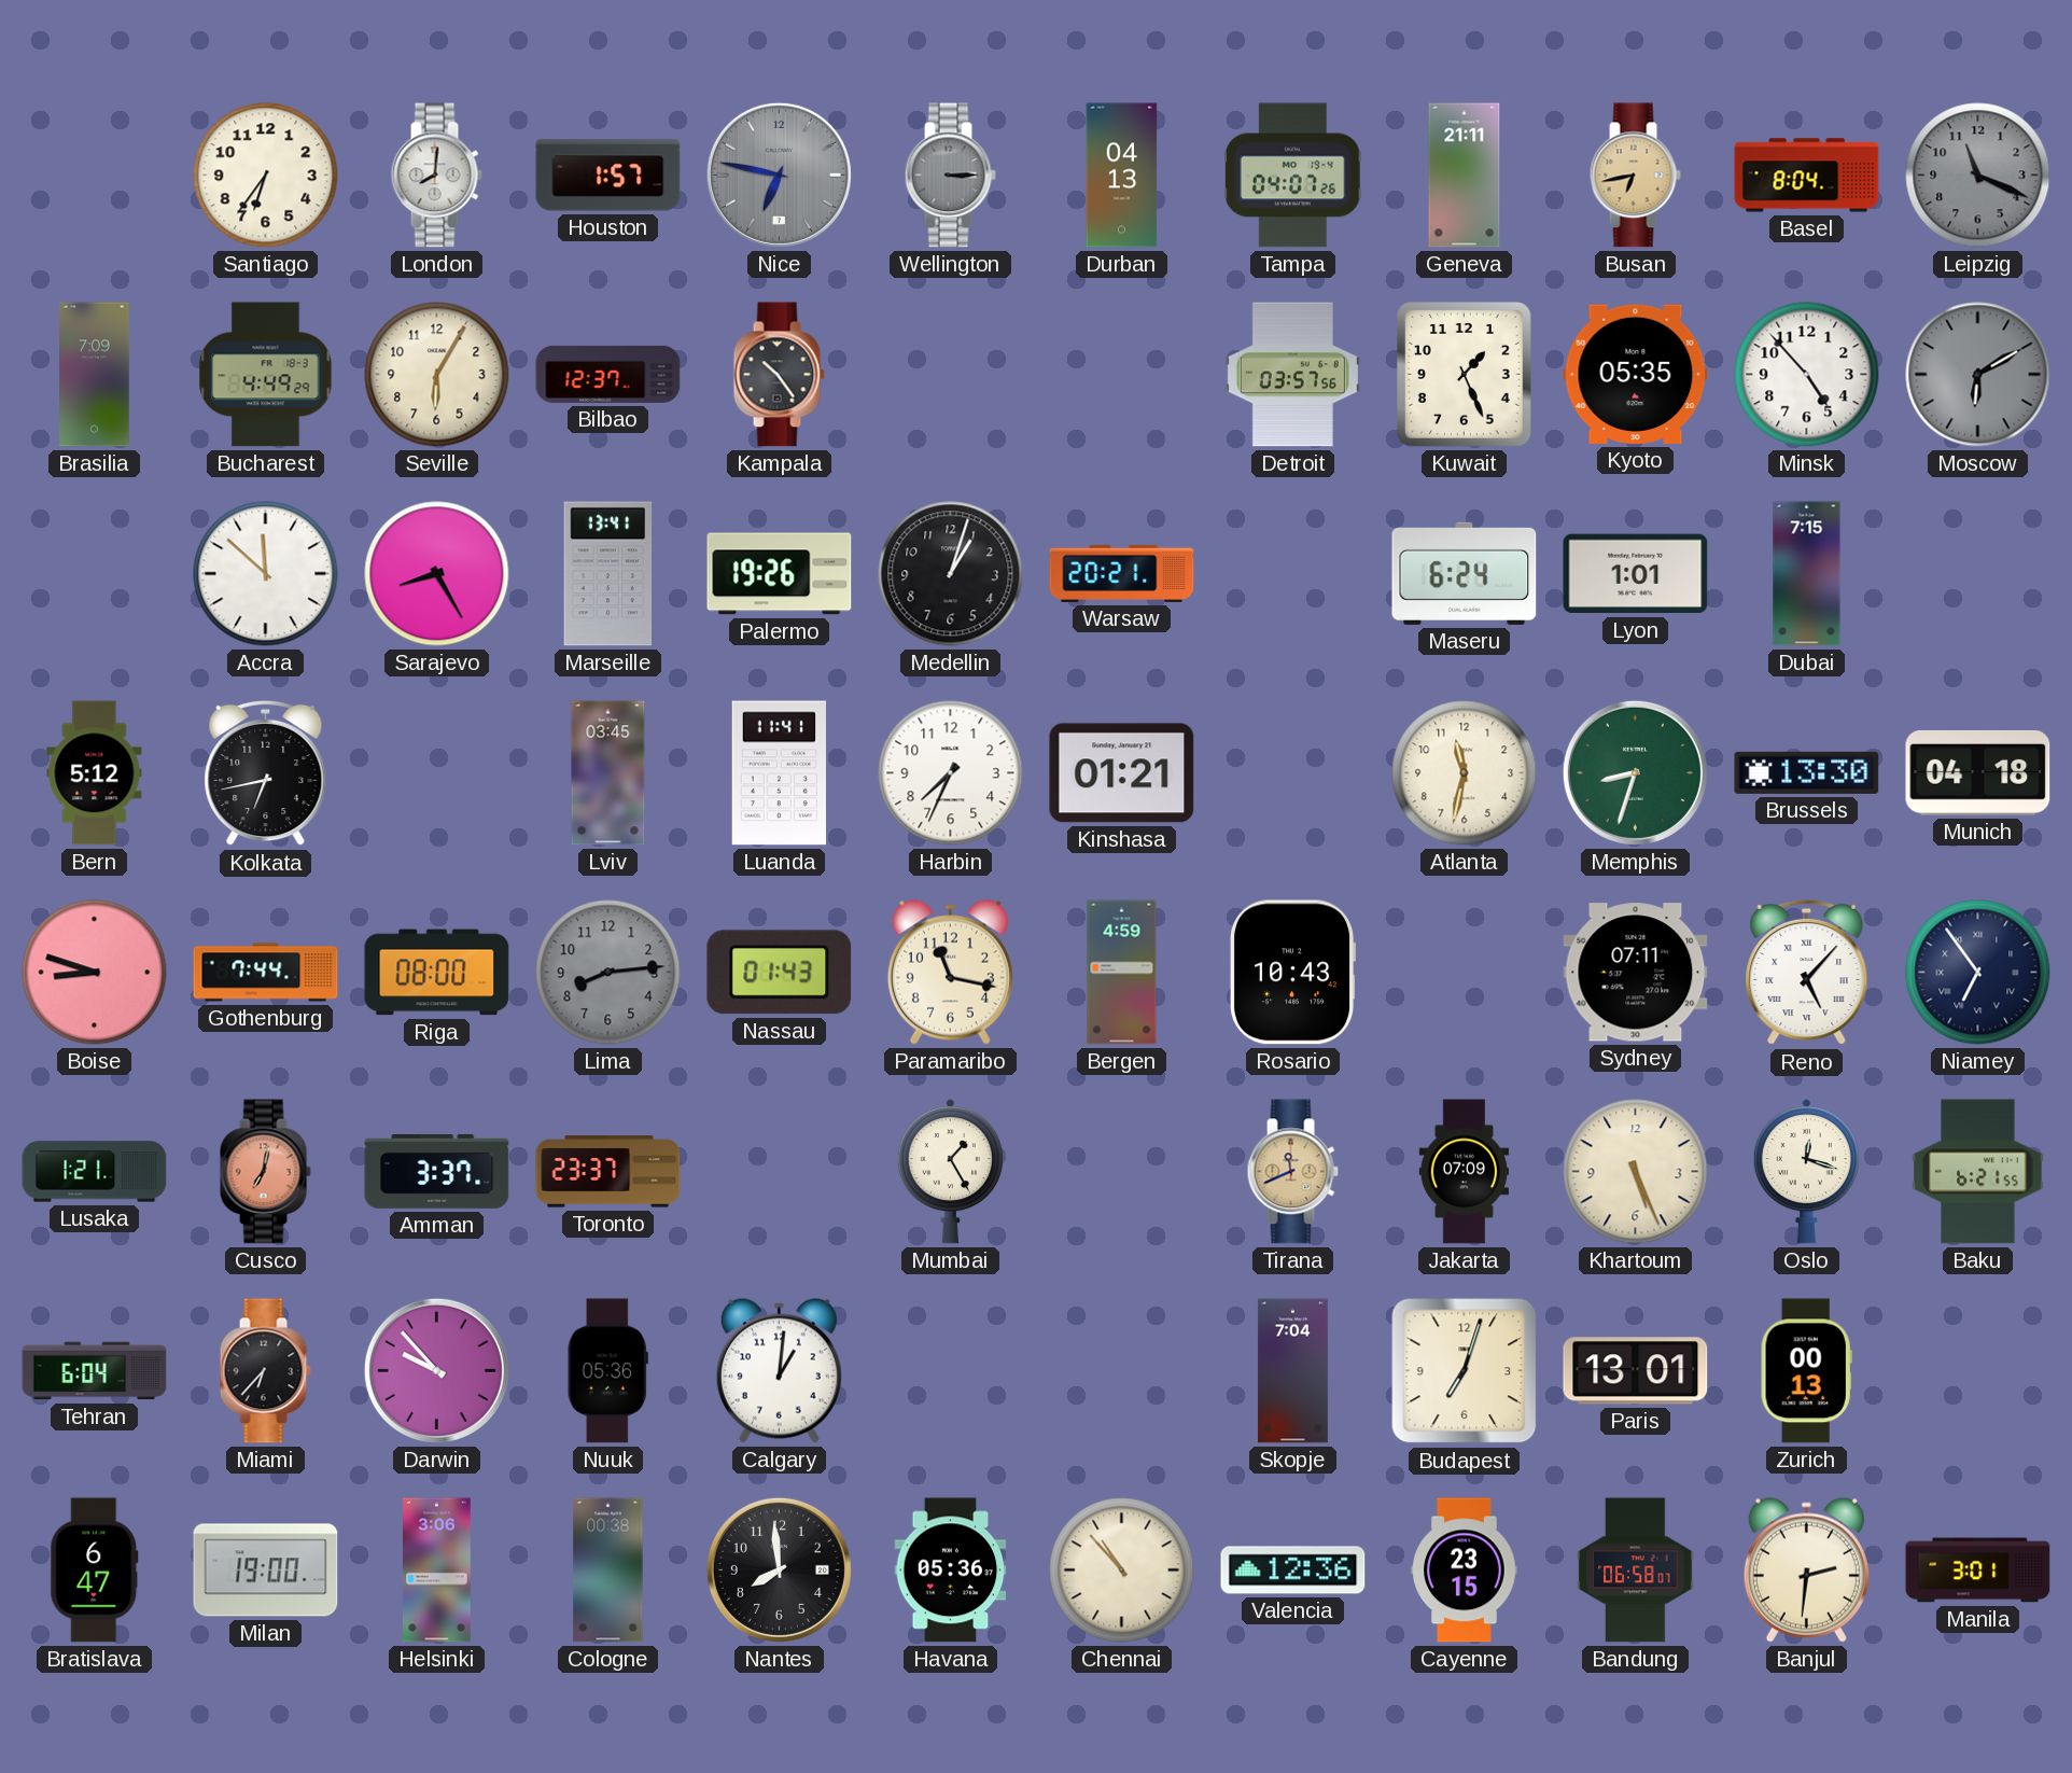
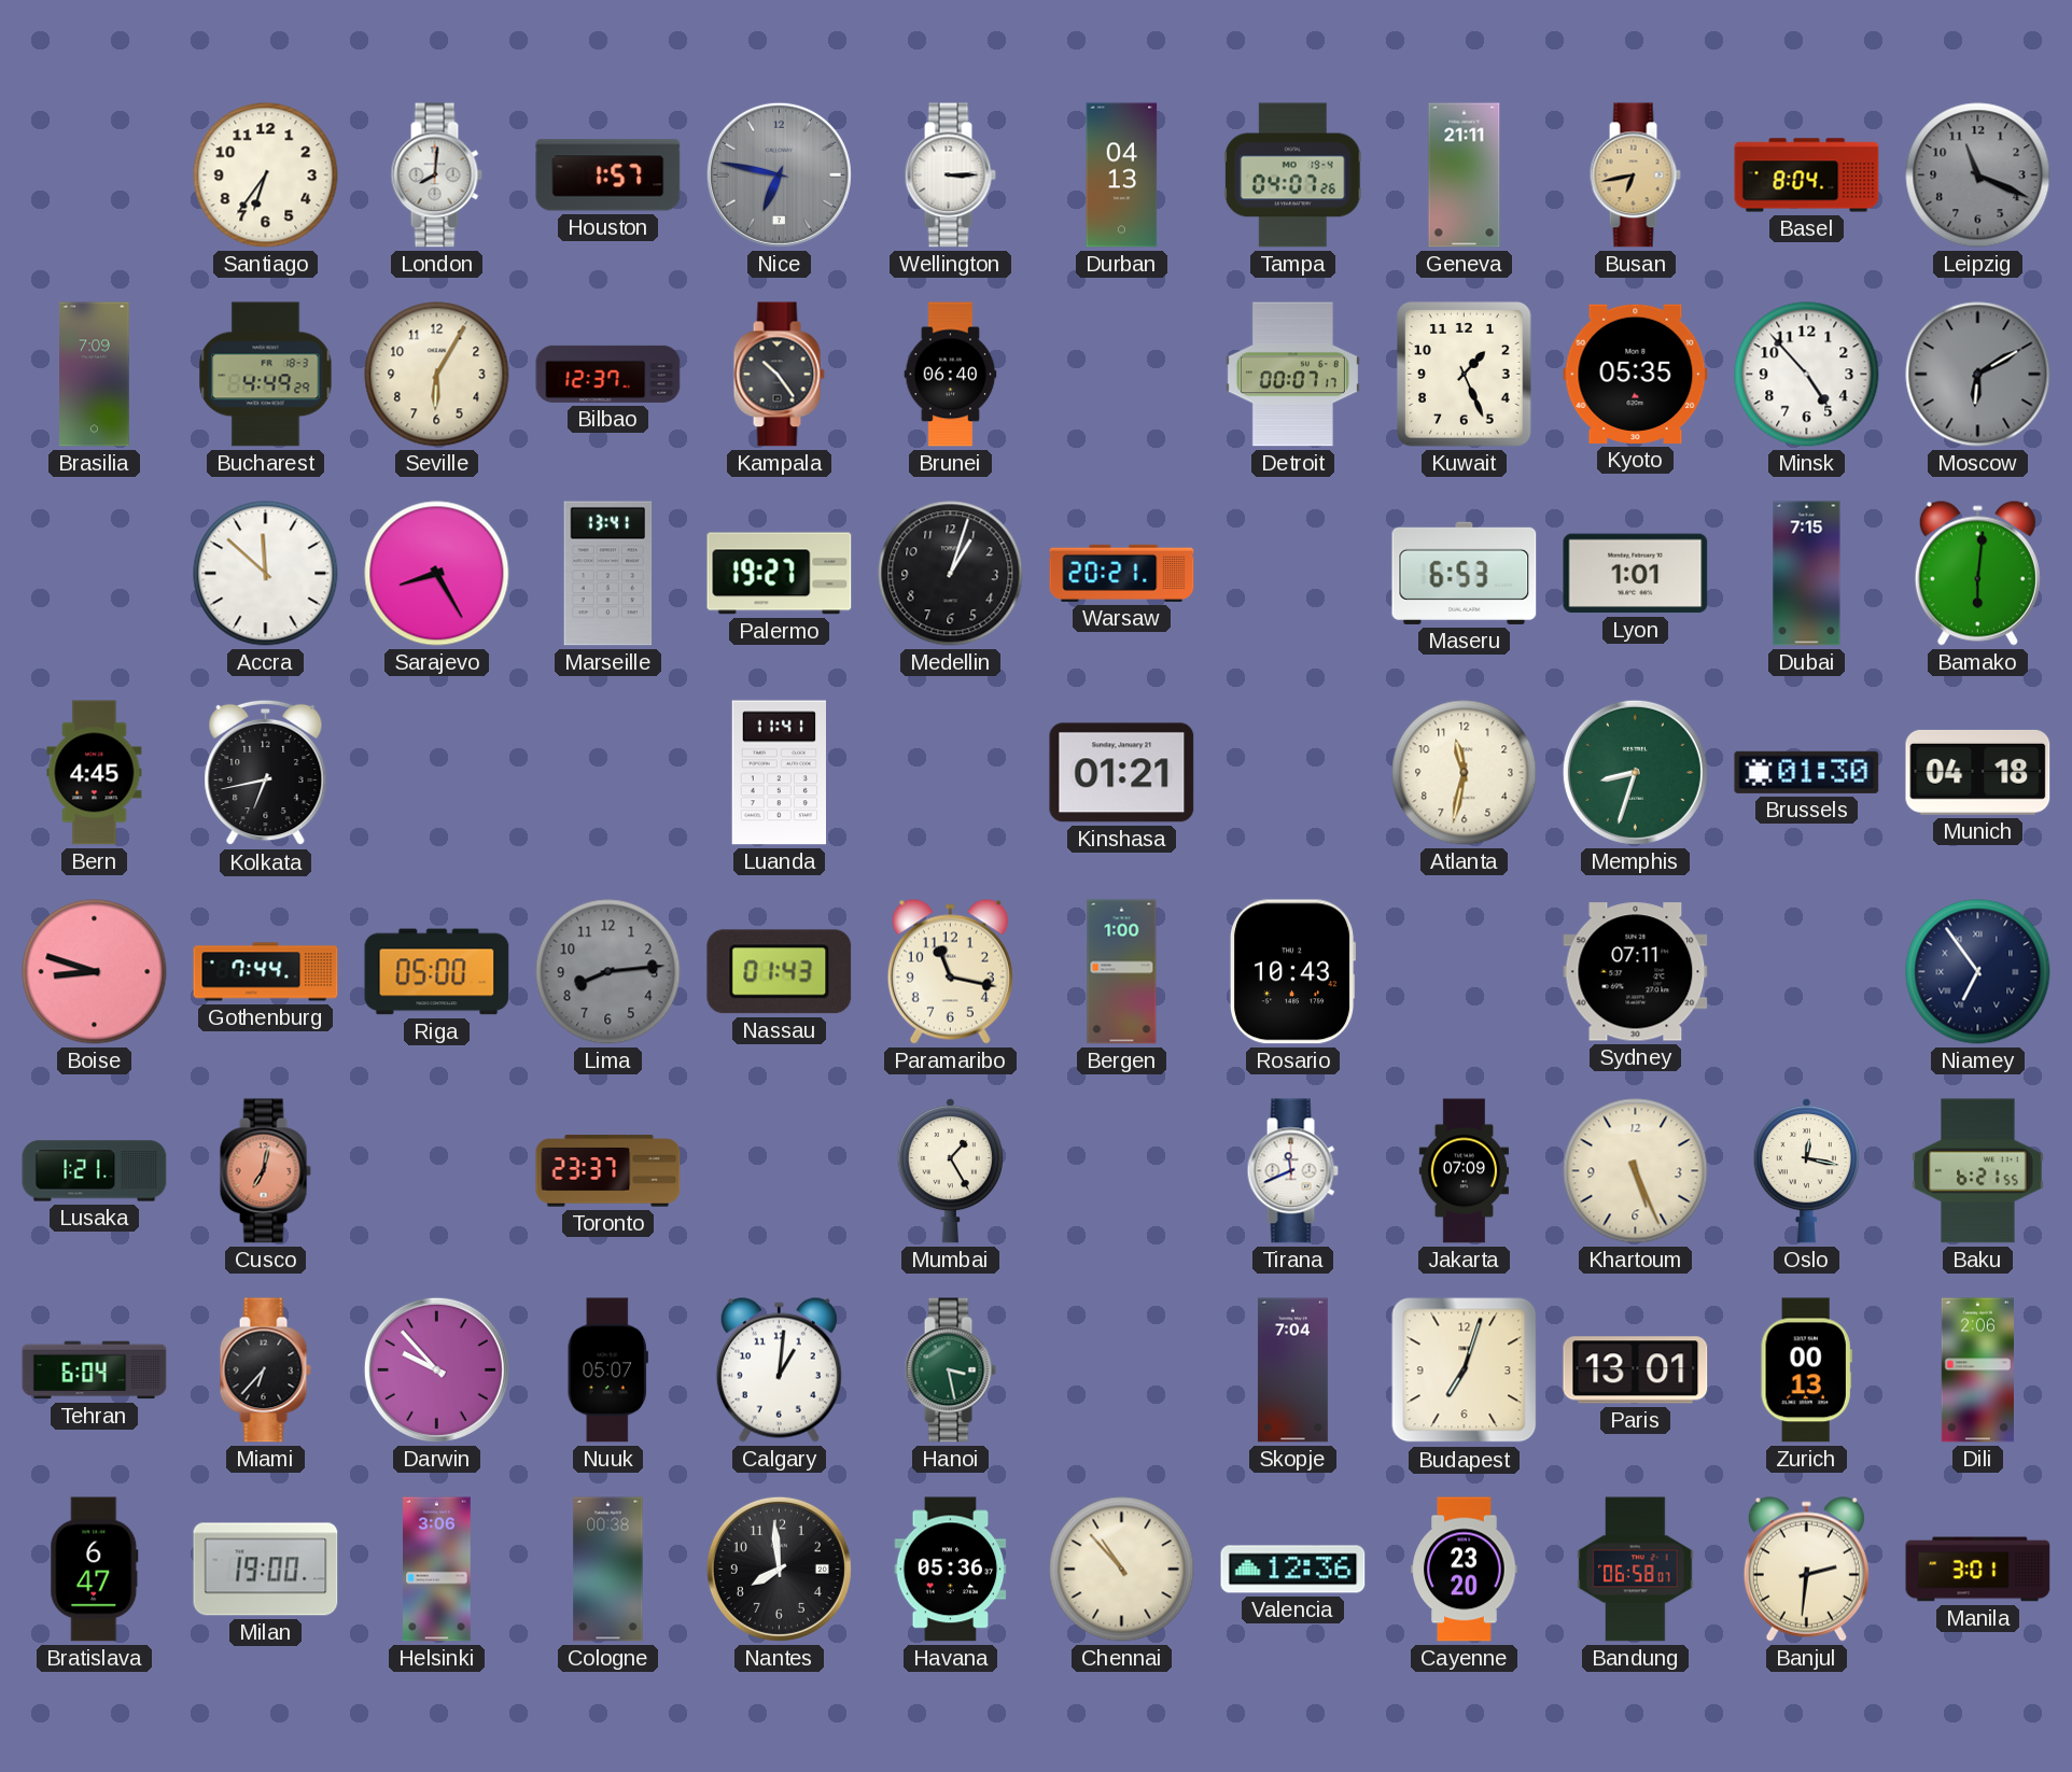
Wellington dial: grey -> white (950, 175)
Brunei: none -> 06:40 (951, 375)
Detroit: 03:57 -> 00:07 (1292, 375)
Palermo: 19:26 -> 19:27 (780, 574)
Maseru: 6:24 -> 6:53 (1465, 573)
Bamako: none -> 6:01 (1977, 573)
Bern: 5:12 -> 4:45 (95, 773)
Lviv: 03:45 -> none (608, 773)
Harbin: 7:34 -> none (951, 773)
Brussels: 13:30 -> 01:30 (1807, 772)
Riga: 08:00 -> 05:00 (437, 972)
Bergen: 4:59 -> 1:00 (1122, 972)
Reno: 5:07 -> none (1807, 973)
Amman: 3:37 -> none (437, 1171)
Tirana dial: champagne -> white (1292, 1171)
Oslo: 12:18 -> 12:17 (1806, 1170)
Nuuk: 05:36 -> 05:07 (607, 1370)
Hanoi: none -> 3:28 (950, 1370)
Dili: none -> 2:06 (1977, 1370)
Cayenne: 23:15 -> 23:20 (1465, 1570)
